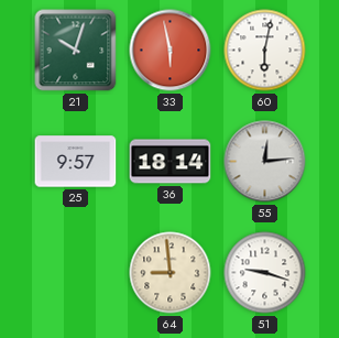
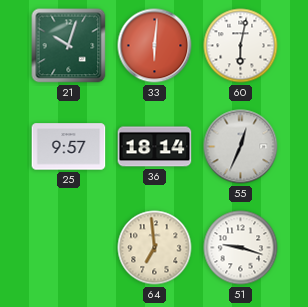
33: 5:58 -> 6:01 (155, 46)
55: 12:14 -> 12:34 (241, 147)
64: 8:59 -> 6:59 (155, 248)
